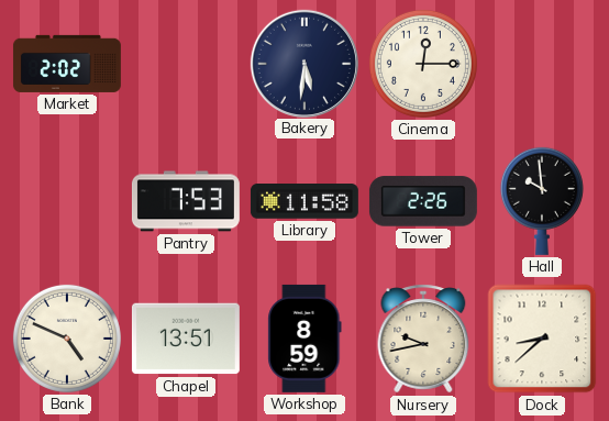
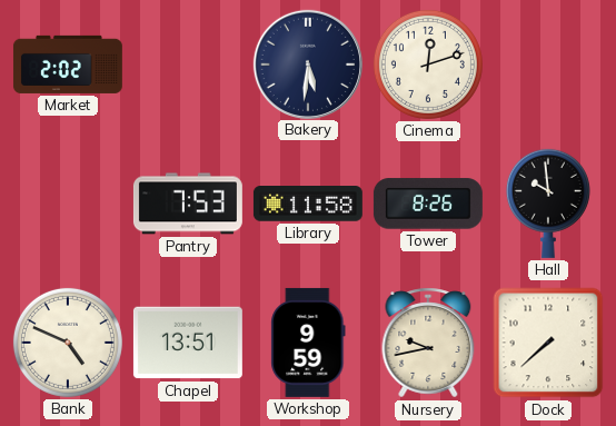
Cinema: 12:15 -> 12:12 (428, 65)
Tower: 2:26 -> 8:26 (428, 204)
Workshop: 8:59 -> 9:59 (308, 343)
Dock: 8:38 -> 7:38 (548, 343)
